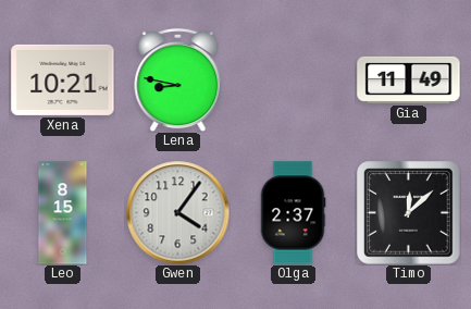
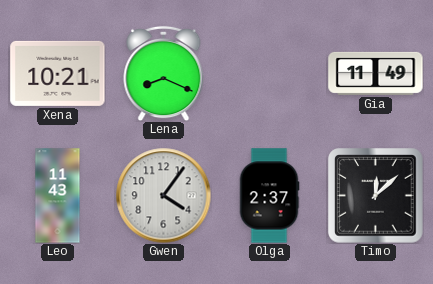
Lena: 8:47 -> 8:19 (164, 73)
Leo: 8:15 -> 11:43 (58, 196)
